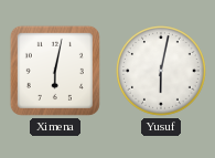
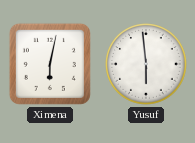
Yusuf: 6:02 -> 5:59 (147, 65)
